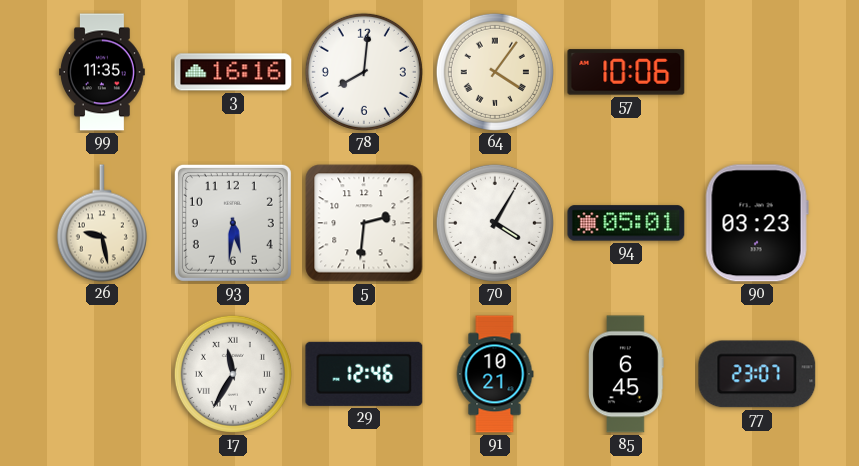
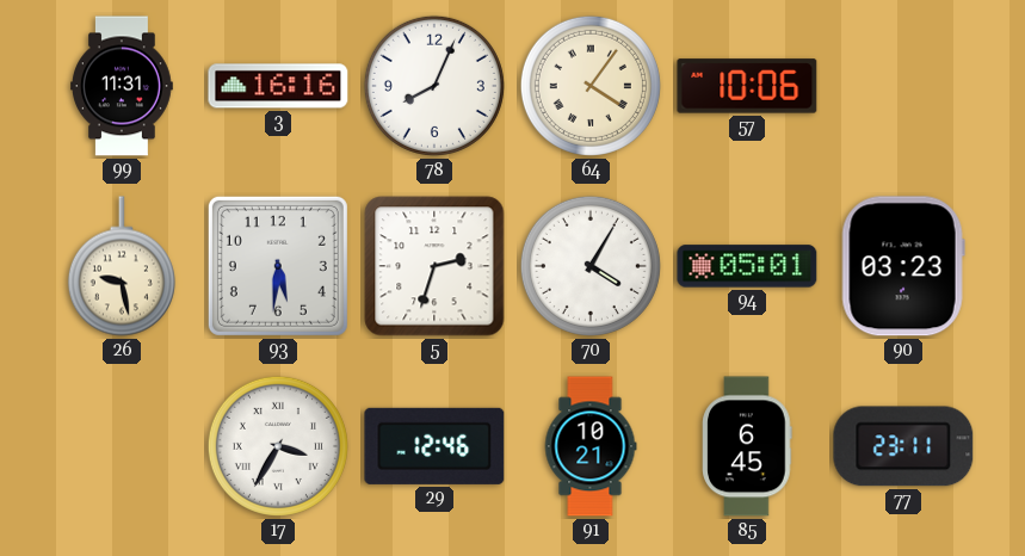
99: 11:35 -> 11:31 (123, 86)
78: 8:01 -> 8:04 (434, 86)
5: 2:31 -> 2:33 (434, 266)
17: 11:35 -> 3:35 (278, 446)
77: 23:07 -> 23:11 (903, 446)
